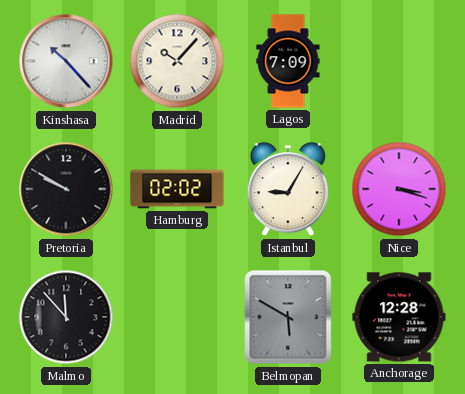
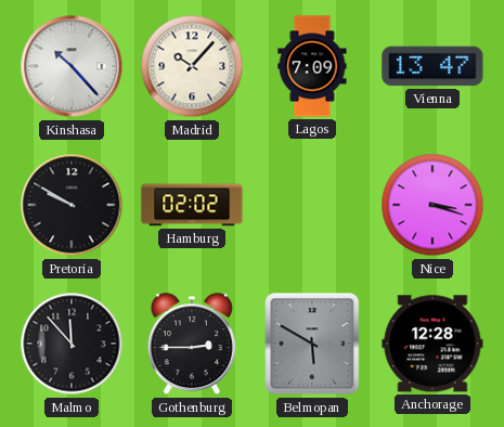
Vienna: none -> 13:47 (432, 66)
Istanbul: 9:05 -> none (288, 190)
Gothenburg: none -> 2:45 (192, 345)
